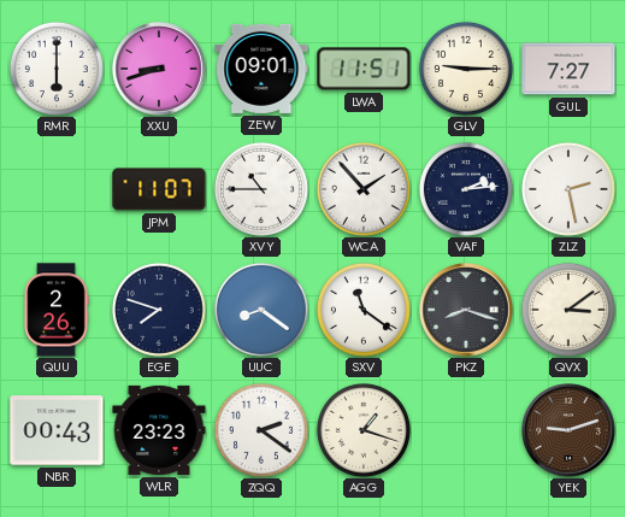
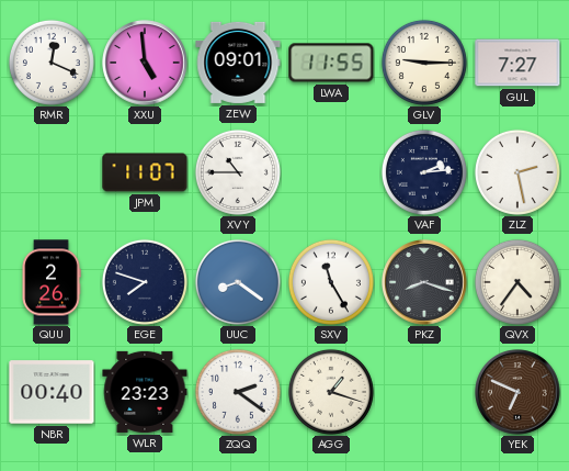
RMR: 6:00 -> 12:19 (52, 63)
XXU: 8:42 -> 4:59 (145, 63)
LWA: 11:51 -> 11:55 (331, 63)
WCA: 1:53 -> none (364, 189)
SXV: 11:21 -> 11:25 (331, 282)
QVX: 3:09 -> 4:36 (517, 282)
NBR: 00:43 -> 00:40 (52, 392)
YEK: 9:12 -> 6:49 (517, 392)
